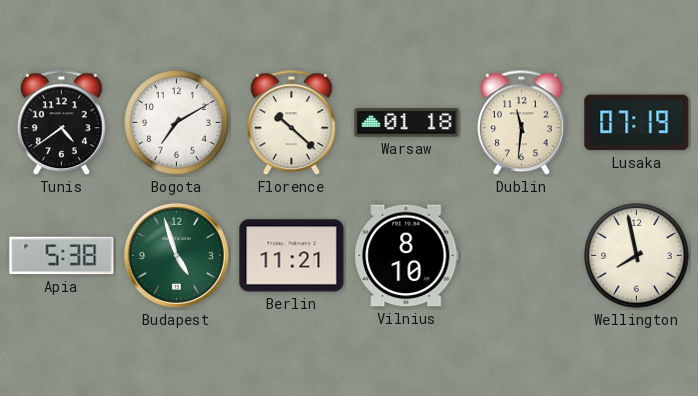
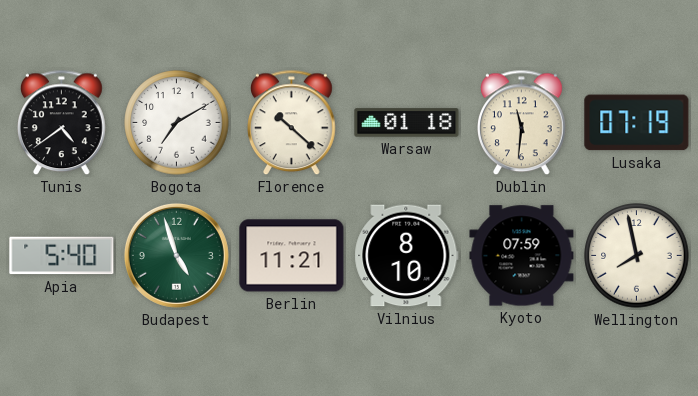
Apia: 5:38 -> 5:40 (62, 256)
Kyoto: none -> 07:59 (522, 256)
